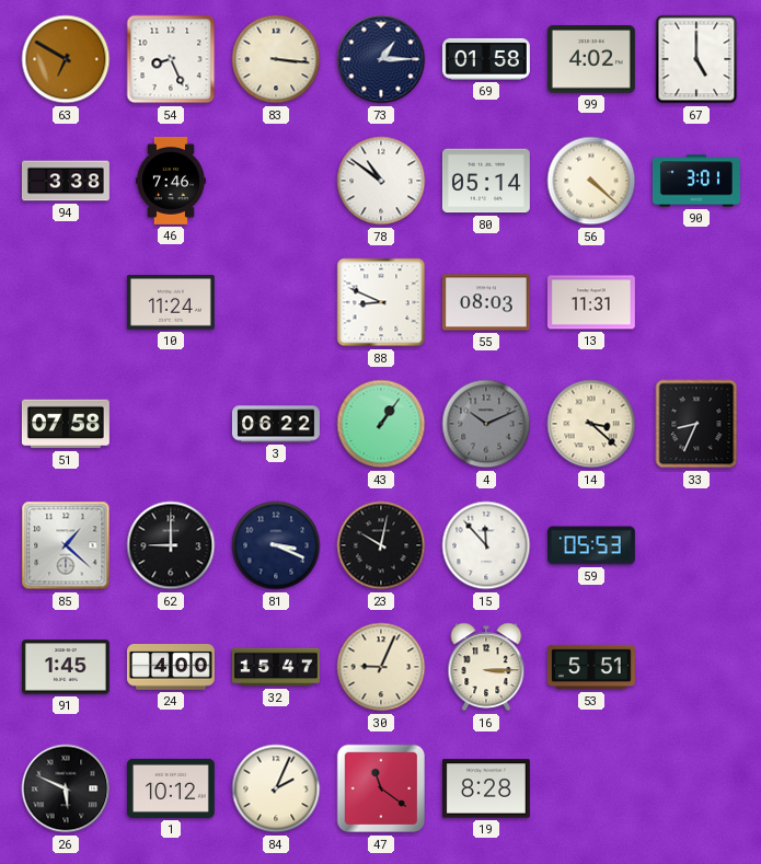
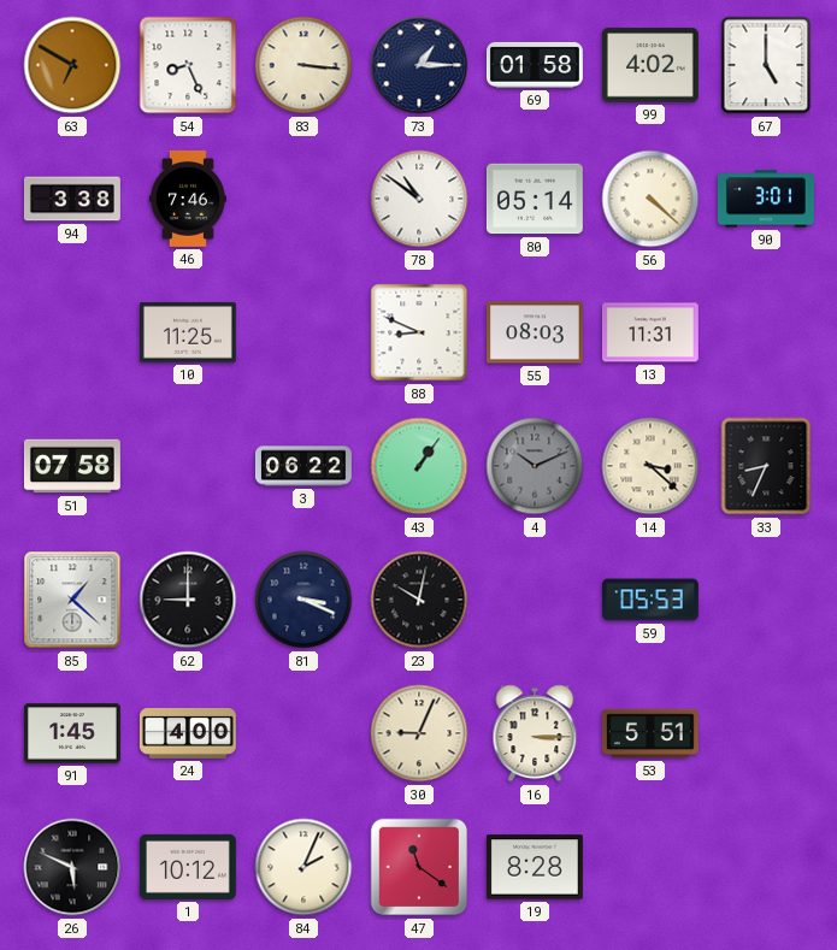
10: 11:24 -> 11:25 (188, 332)
15: 11:53 -> none (486, 545)
32: 15:47 -> none (276, 667)
